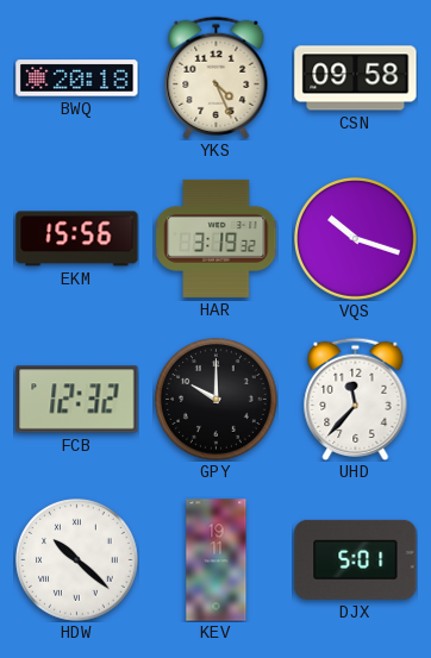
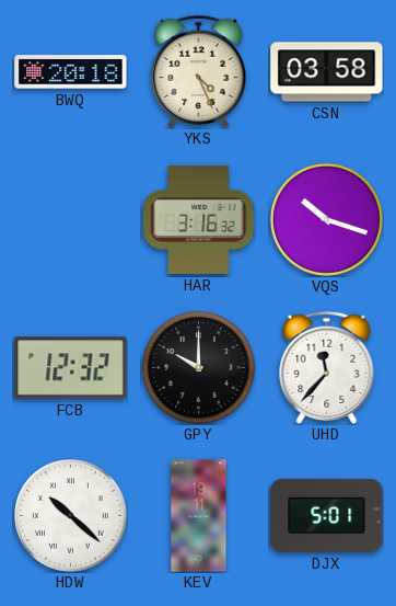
CSN: 09:58 -> 03:58 (327, 72)
EKM: 15:56 -> none (77, 239)
HAR: 3:19 -> 3:16 (199, 219)
